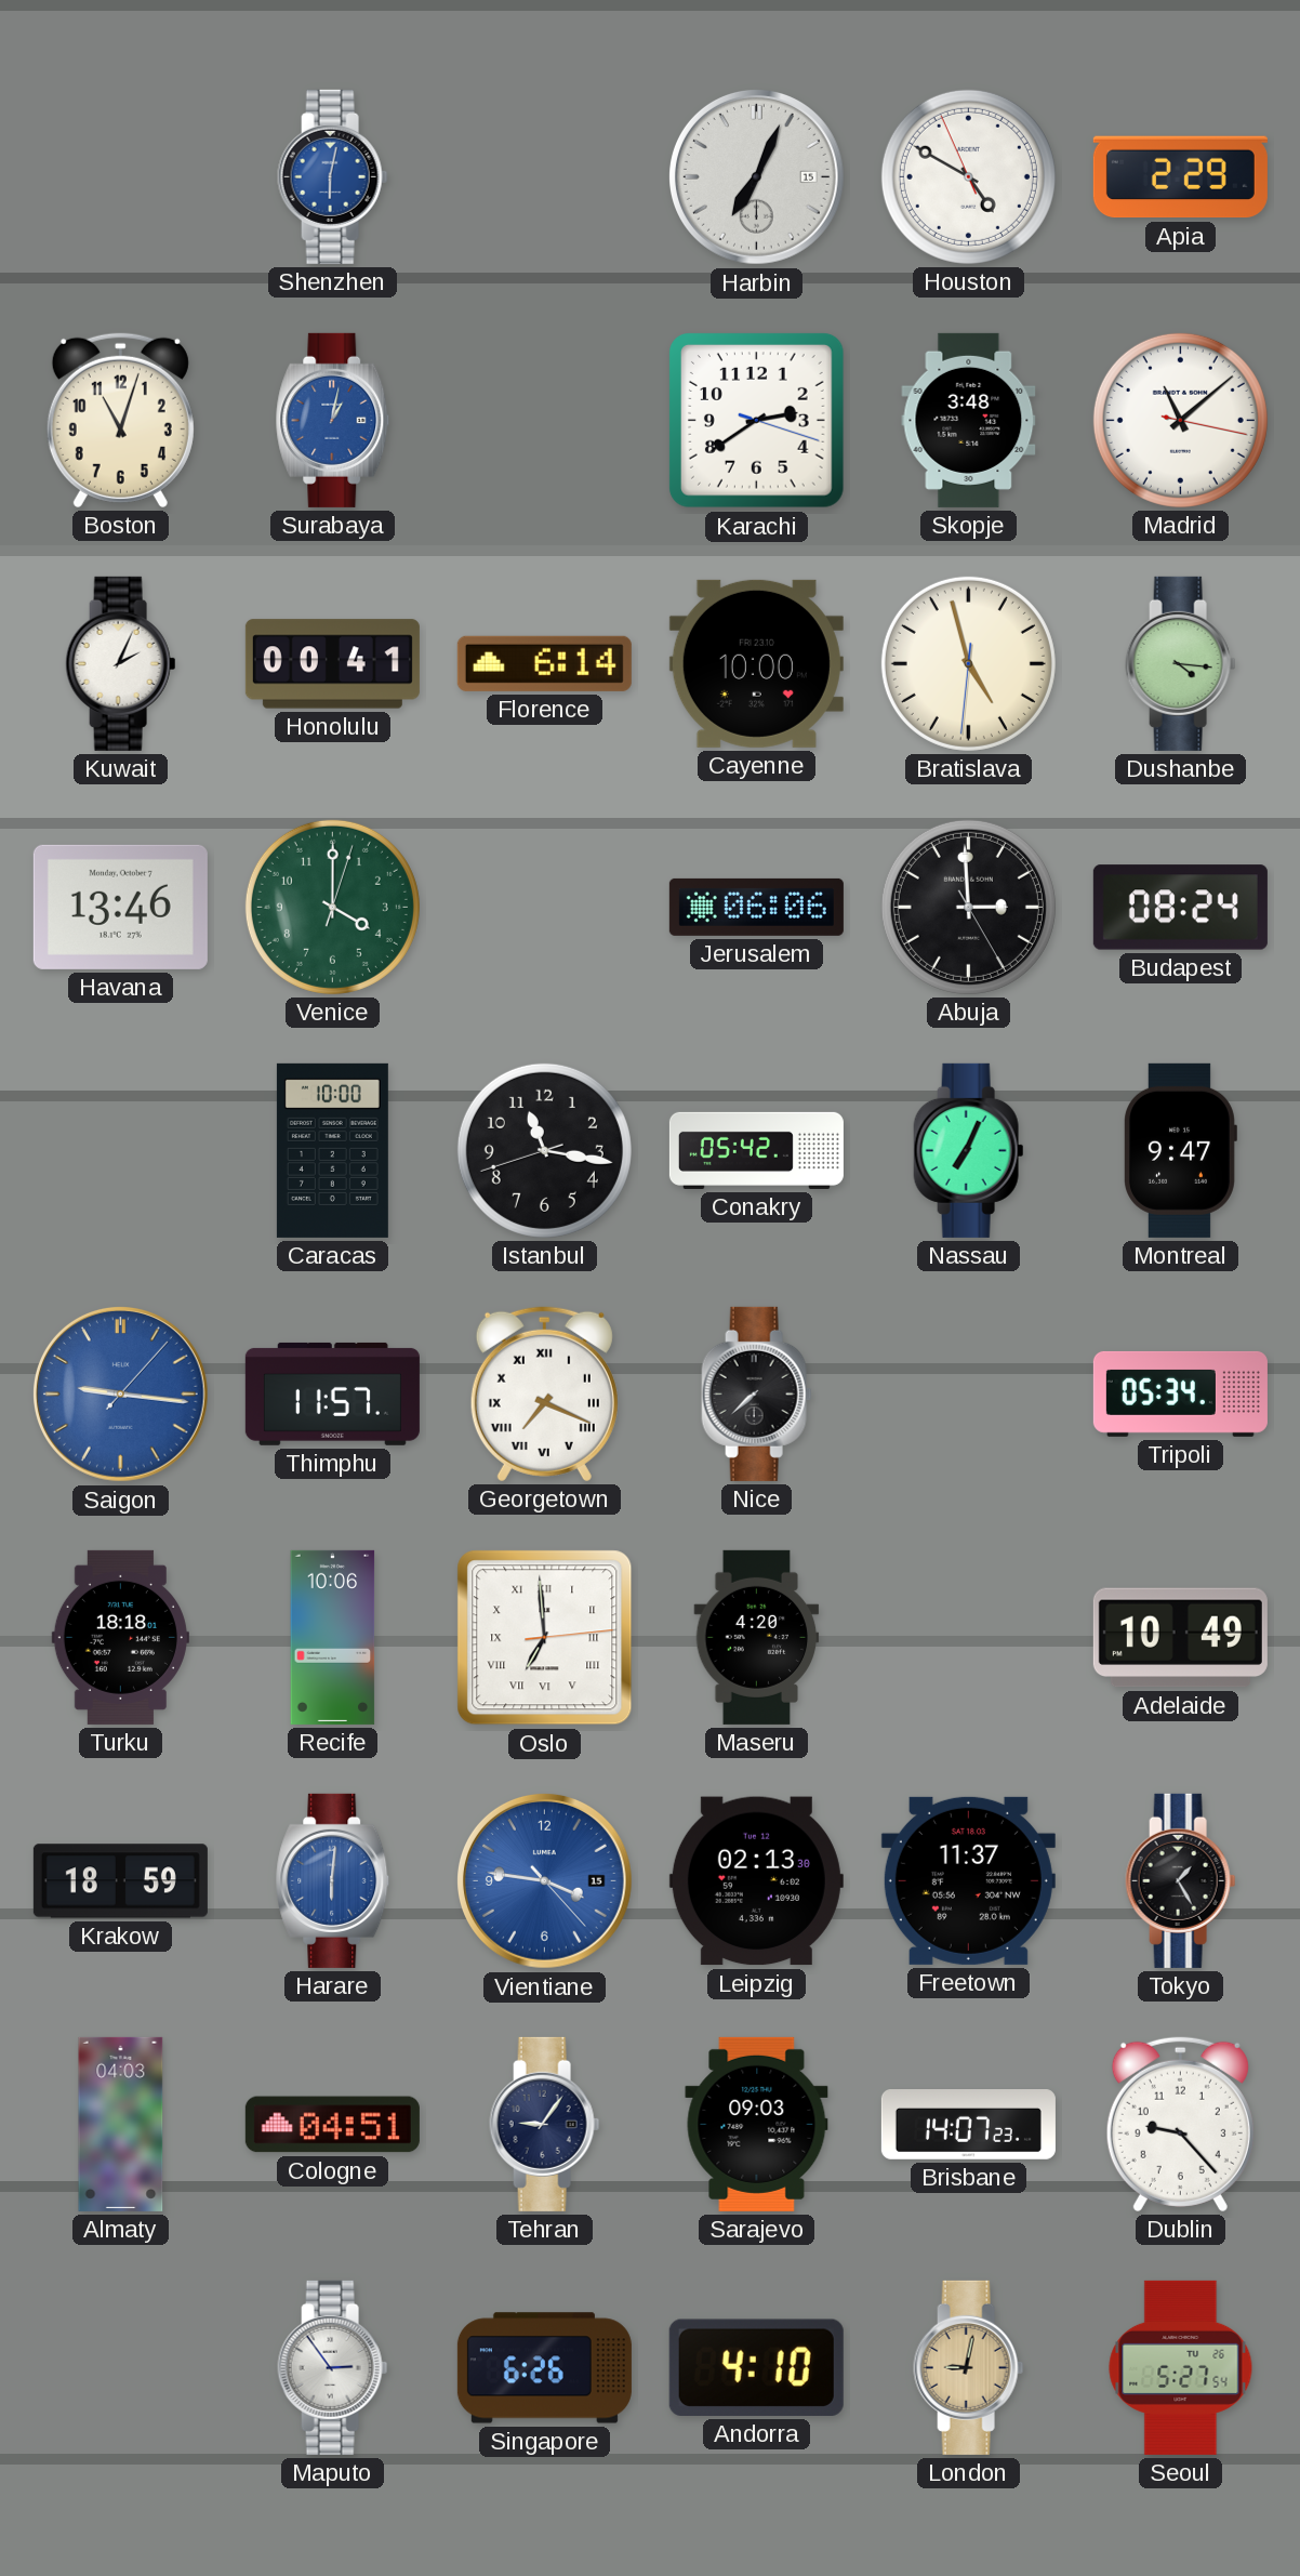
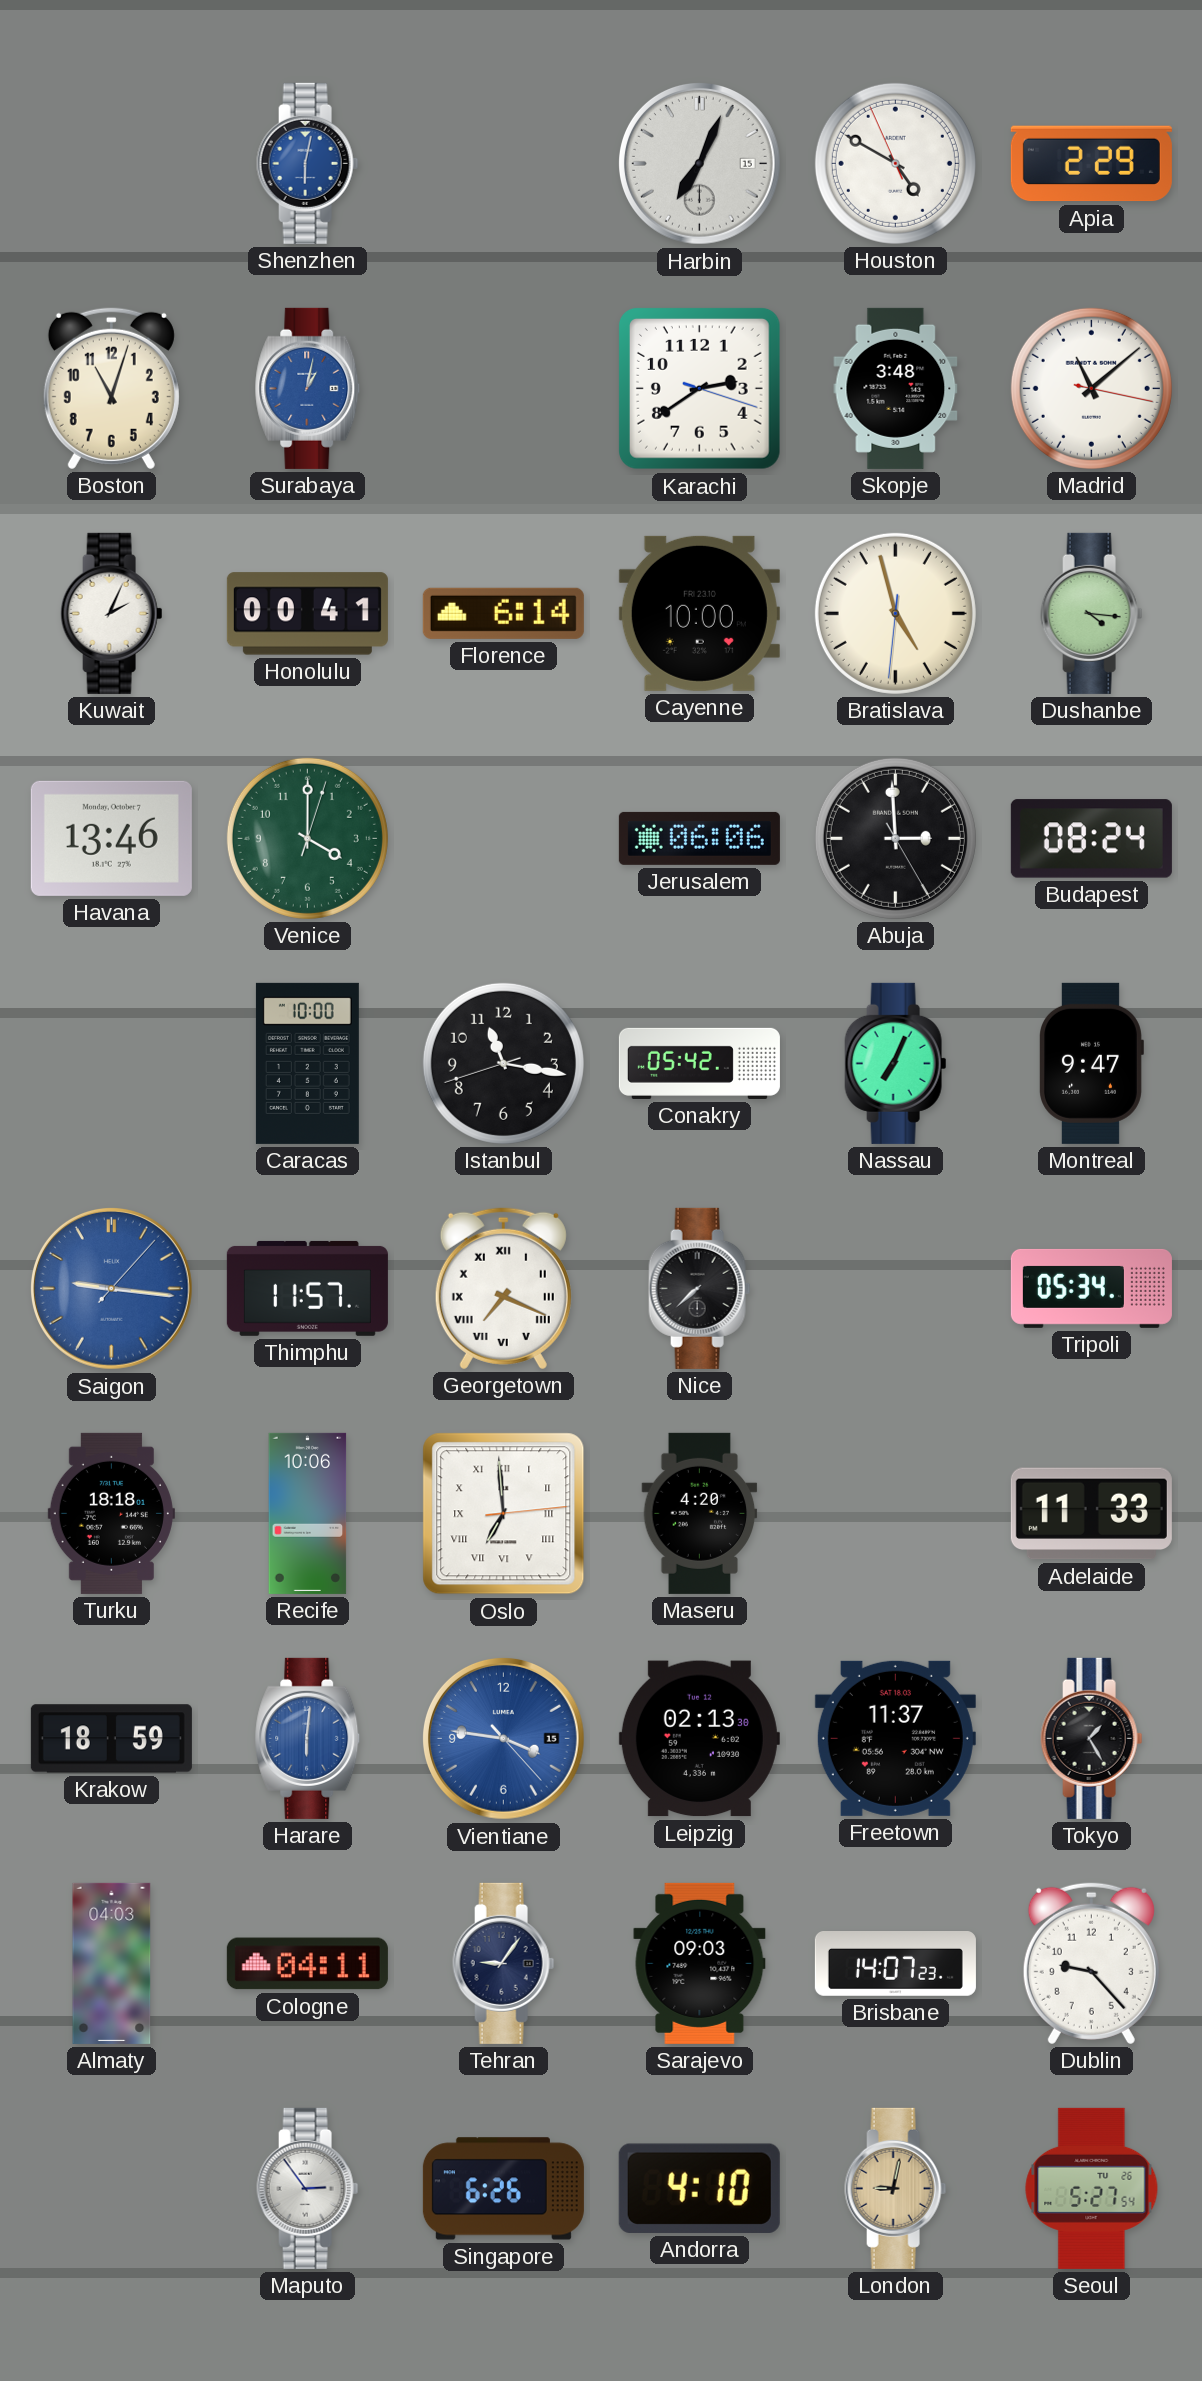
Adelaide: 10:49 -> 11:33 (1091, 1514)
Cologne: 04:51 -> 04:11 (307, 1964)
